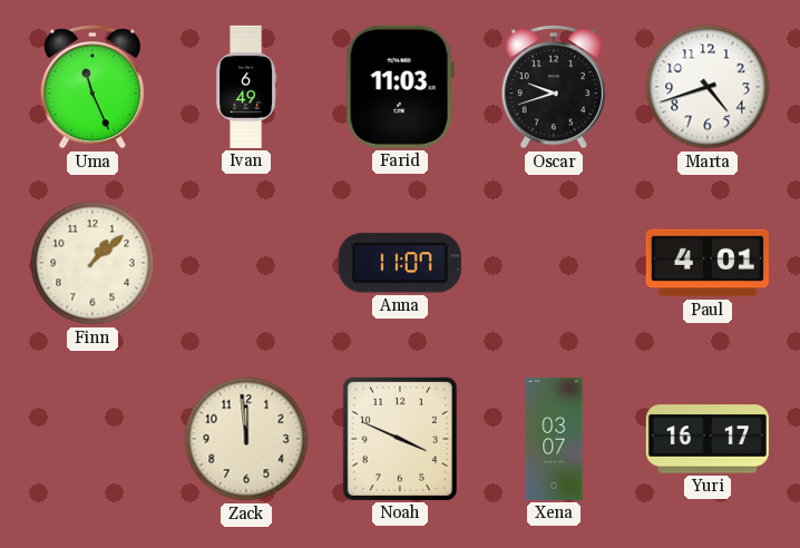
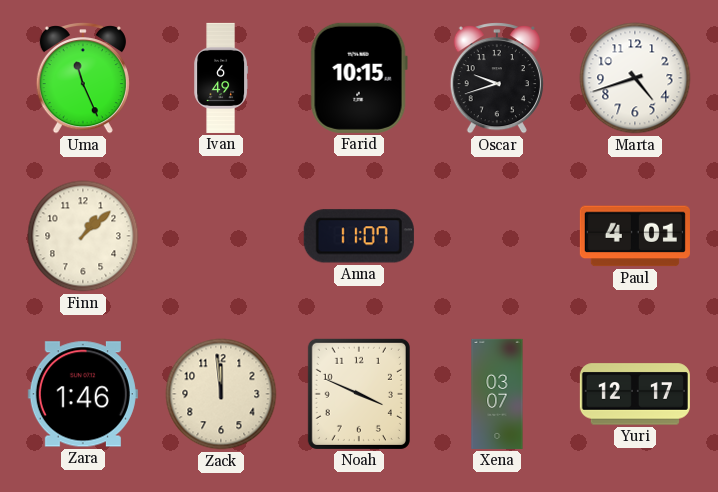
Farid: 11:03 -> 10:15 (359, 78)
Zara: none -> 1:46 (83, 394)
Yuri: 16:17 -> 12:17 (635, 394)
